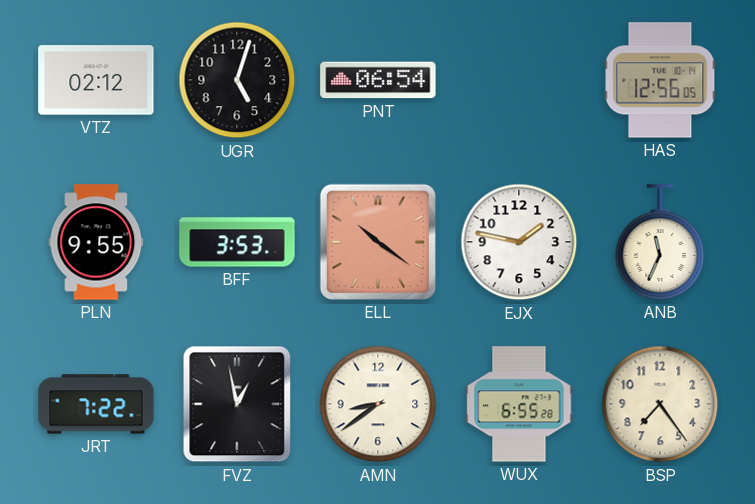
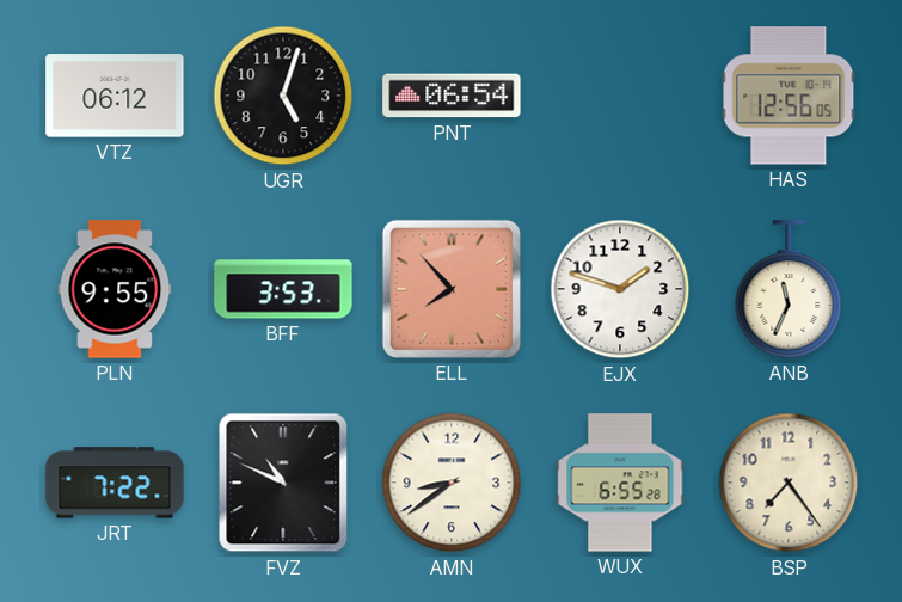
VTZ: 02:12 -> 06:12 (115, 96)
ELL: 10:21 -> 7:53 (452, 289)
EJX: 1:47 -> 1:48 (620, 289)
FVZ: 12:58 -> 10:49 (283, 483)
